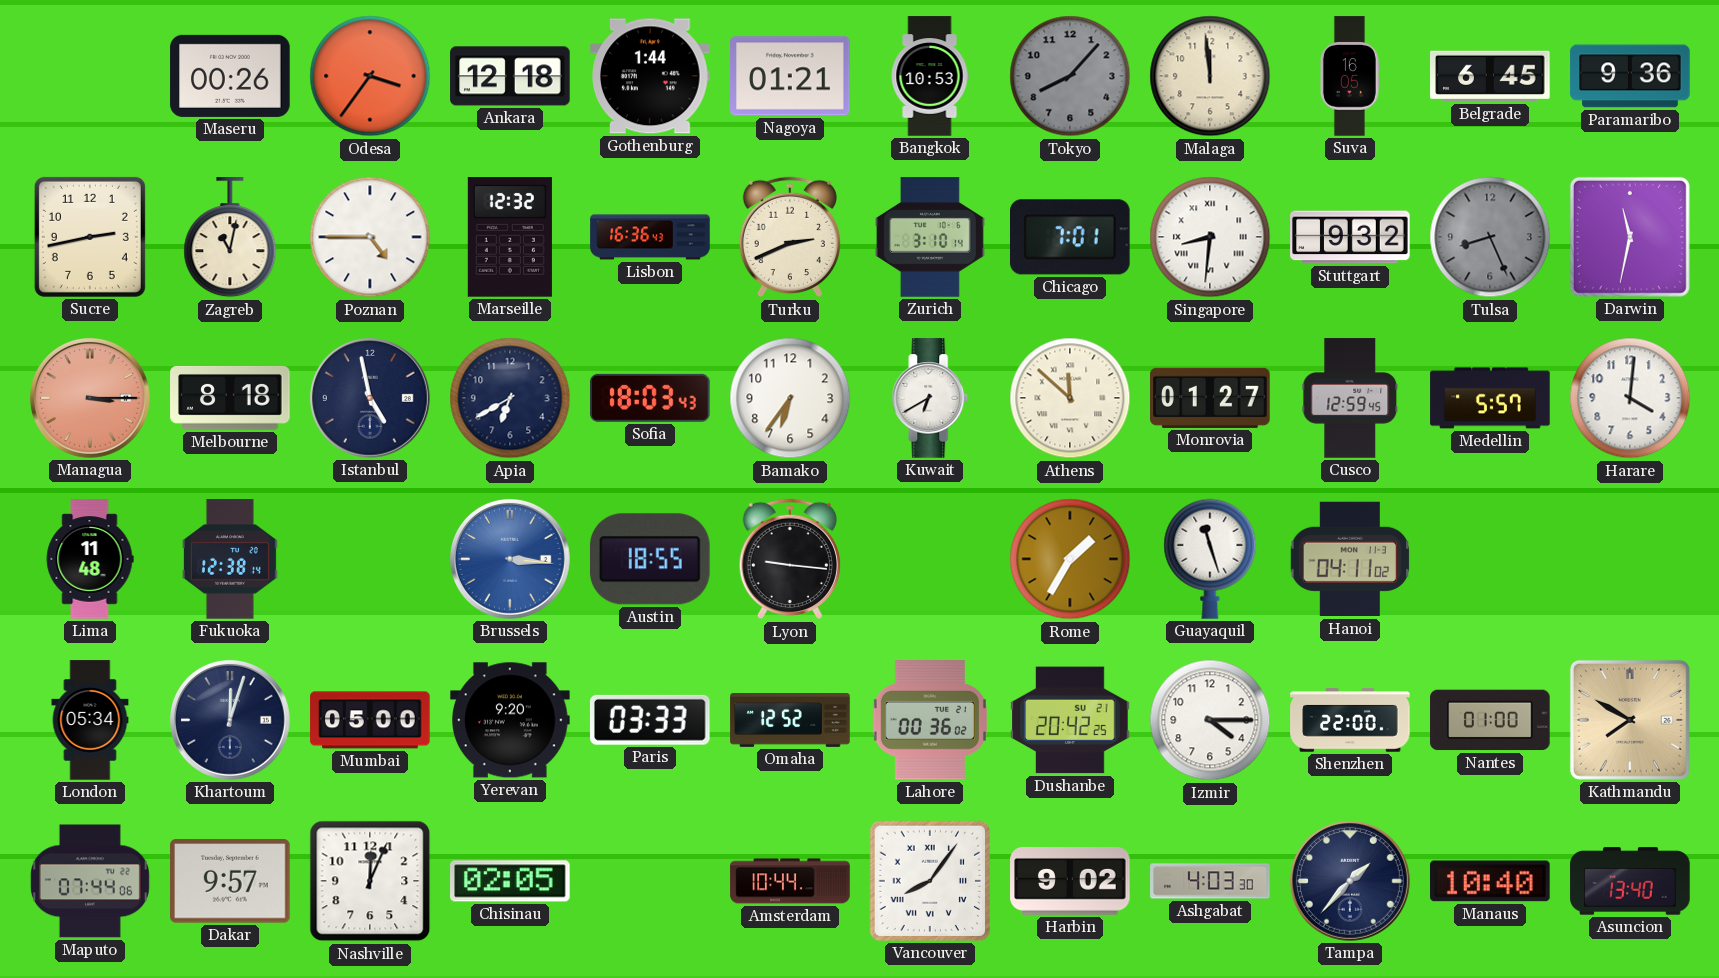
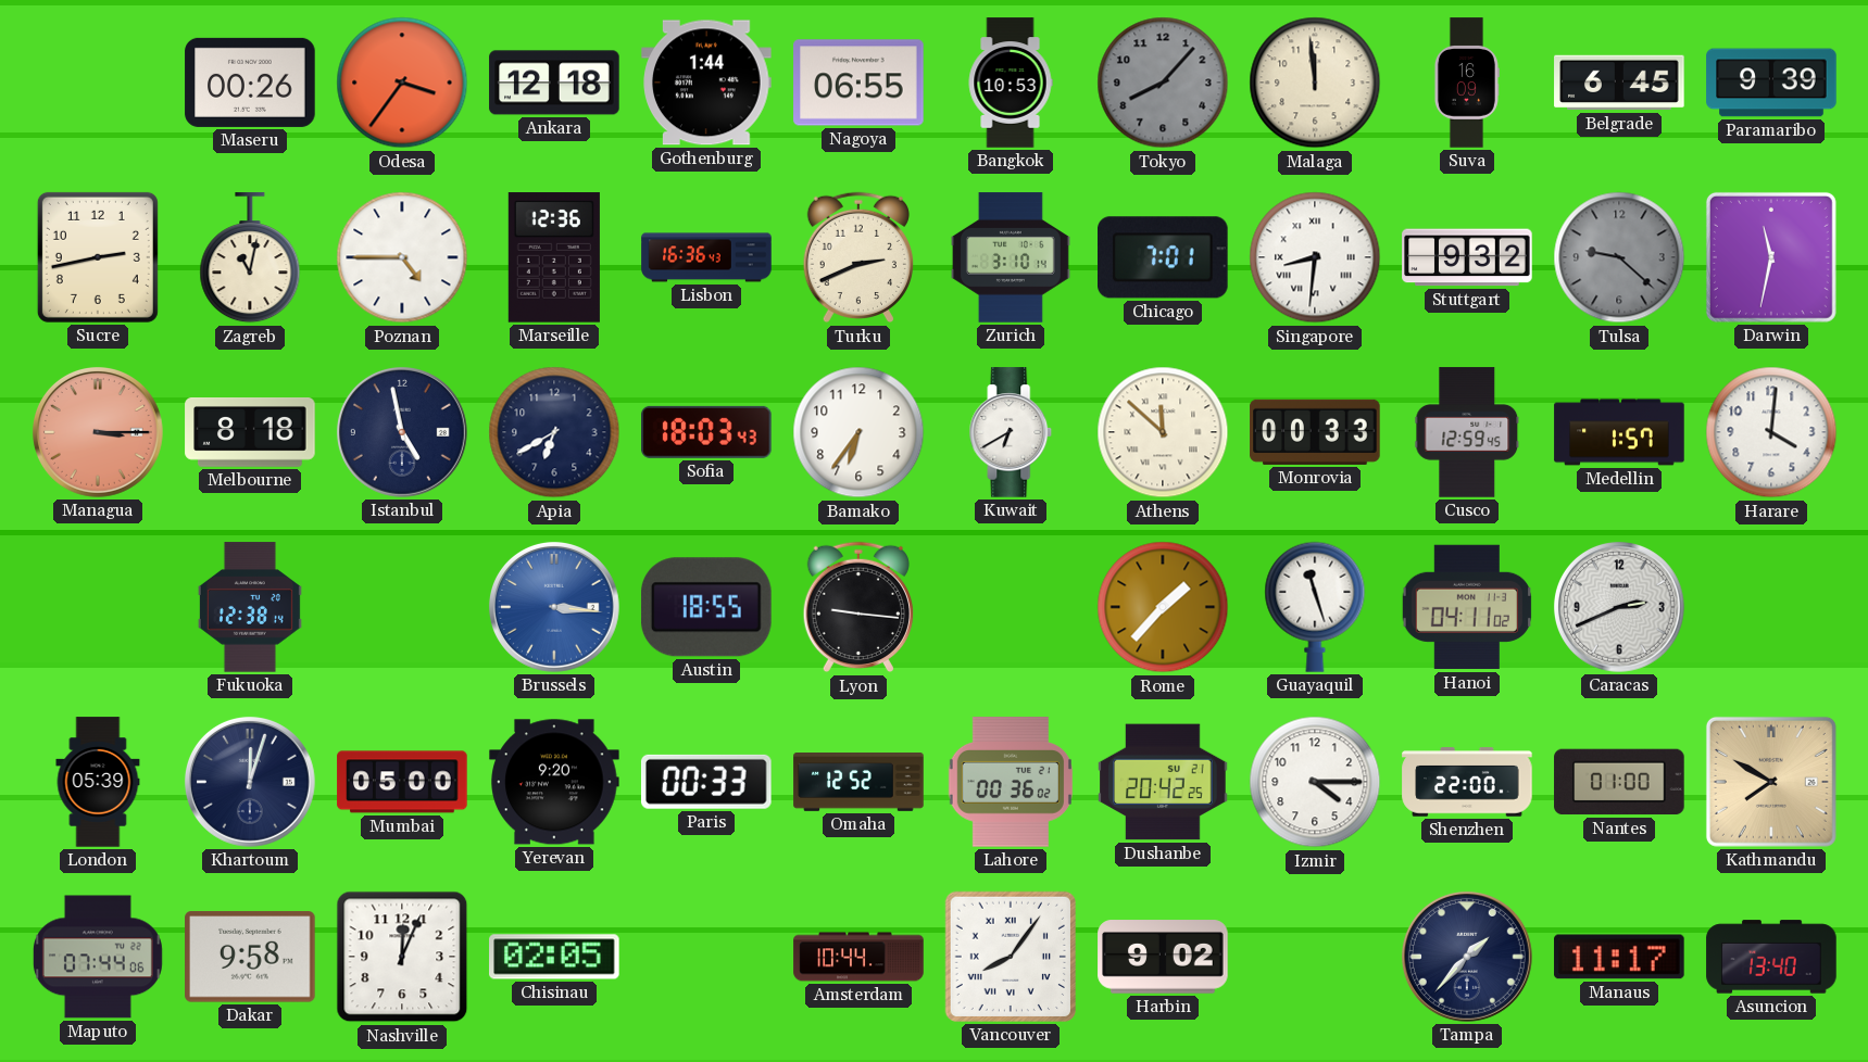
Nagoya: 01:21 -> 06:55 (858, 83)
Suva: 16:05 -> 16:09 (1466, 83)
Paramaribo: 9:36 -> 9:39 (1771, 83)
Marseille: 12:32 -> 12:36 (554, 257)
Tulsa: 8:26 -> 9:22 (1619, 257)
Monrovia: 01:27 -> 00:33 (1315, 432)
Medellin: 5:57 -> 1:57 (1619, 432)
Lima: 11:48 -> none (90, 559)
Rome: 1:35 -> 1:37 (1163, 607)
Caracas: none -> 2:41 (1619, 607)
London: 05:34 -> 05:39 (98, 782)
Paris: 03:33 -> 00:33 (706, 782)
Dakar: 9:57 -> 9:58 (250, 957)
Ashgabat: 4:03 -> none (1210, 881)
Manaus: 10:40 -> 11:17 (1619, 957)
